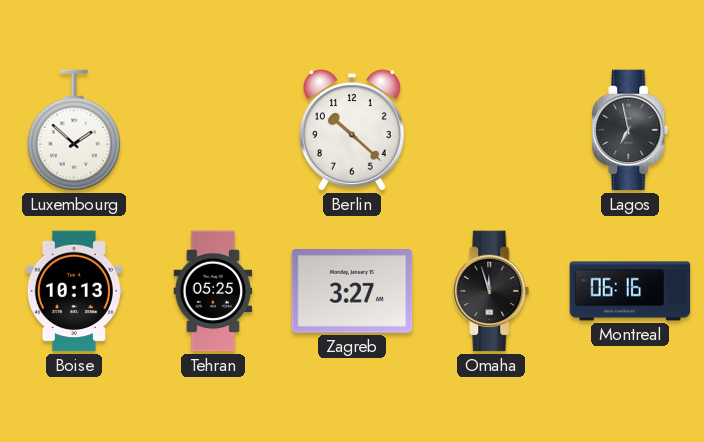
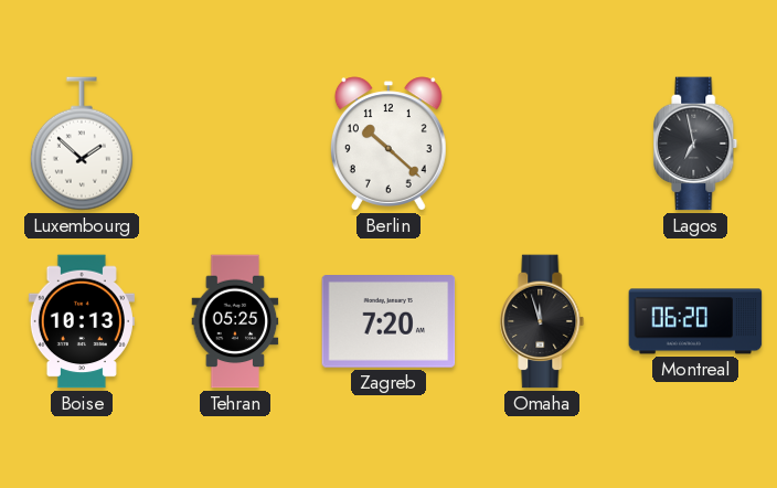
Zagreb: 3:27 -> 7:20 (388, 322)
Montreal: 06:16 -> 06:20 (695, 321)
